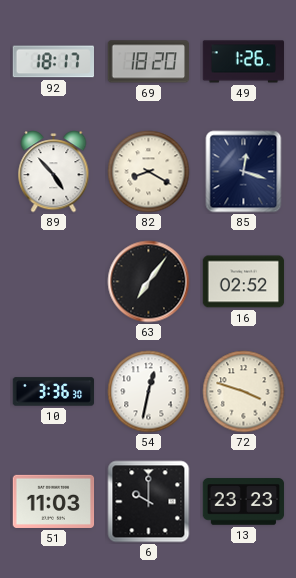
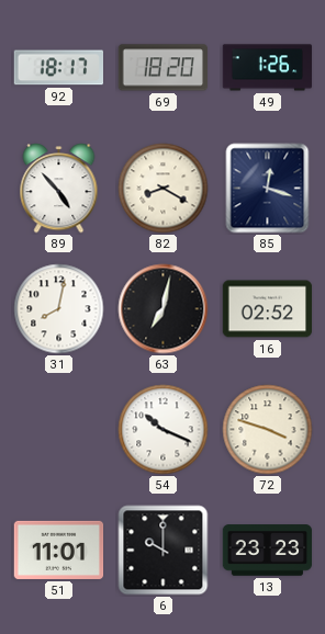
31: none -> 8:02 (59, 309)
63: 7:06 -> 7:02 (164, 309)
10: 3:36 -> none (54, 392)
54: 12:32 -> 10:19 (164, 430)
51: 11:03 -> 11:01 (59, 550)
